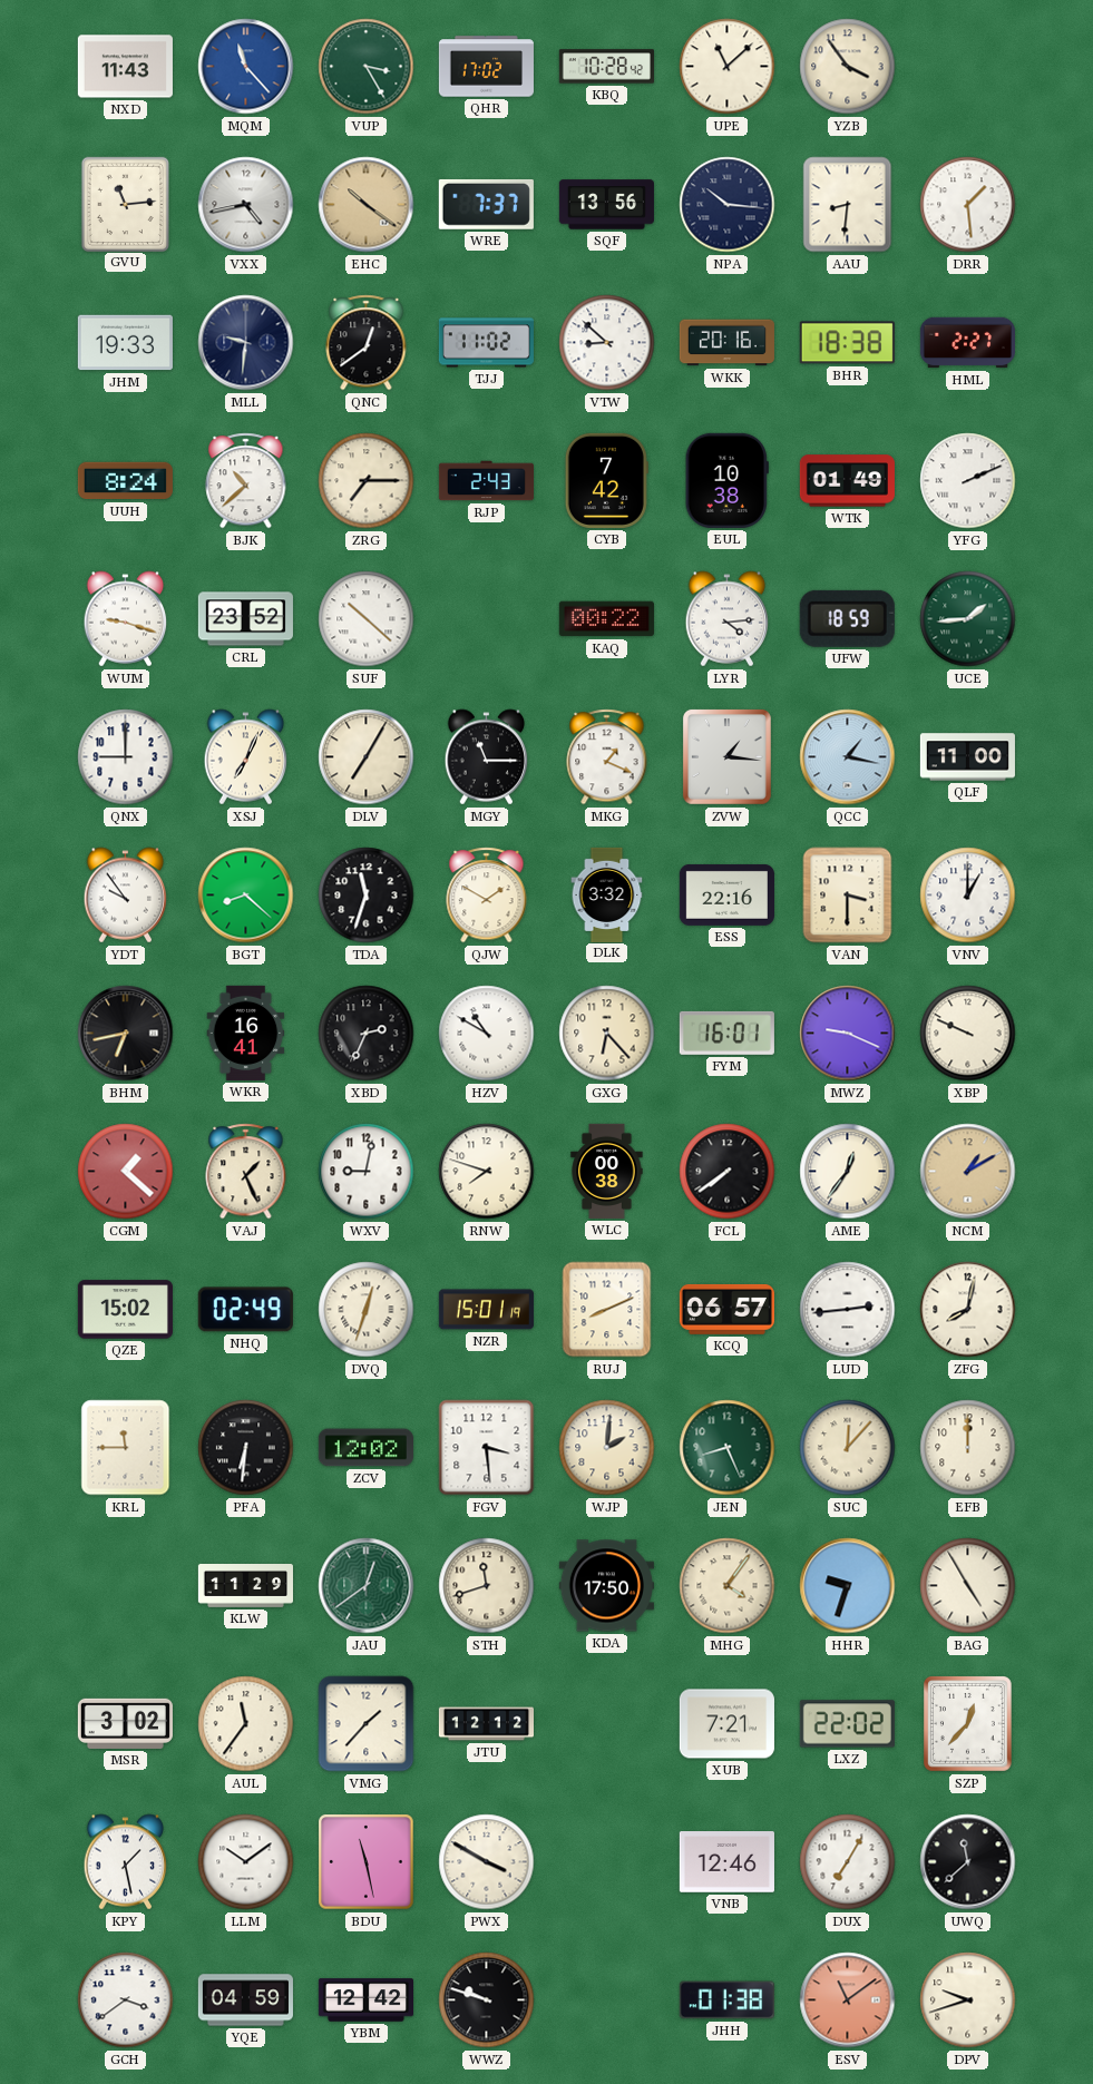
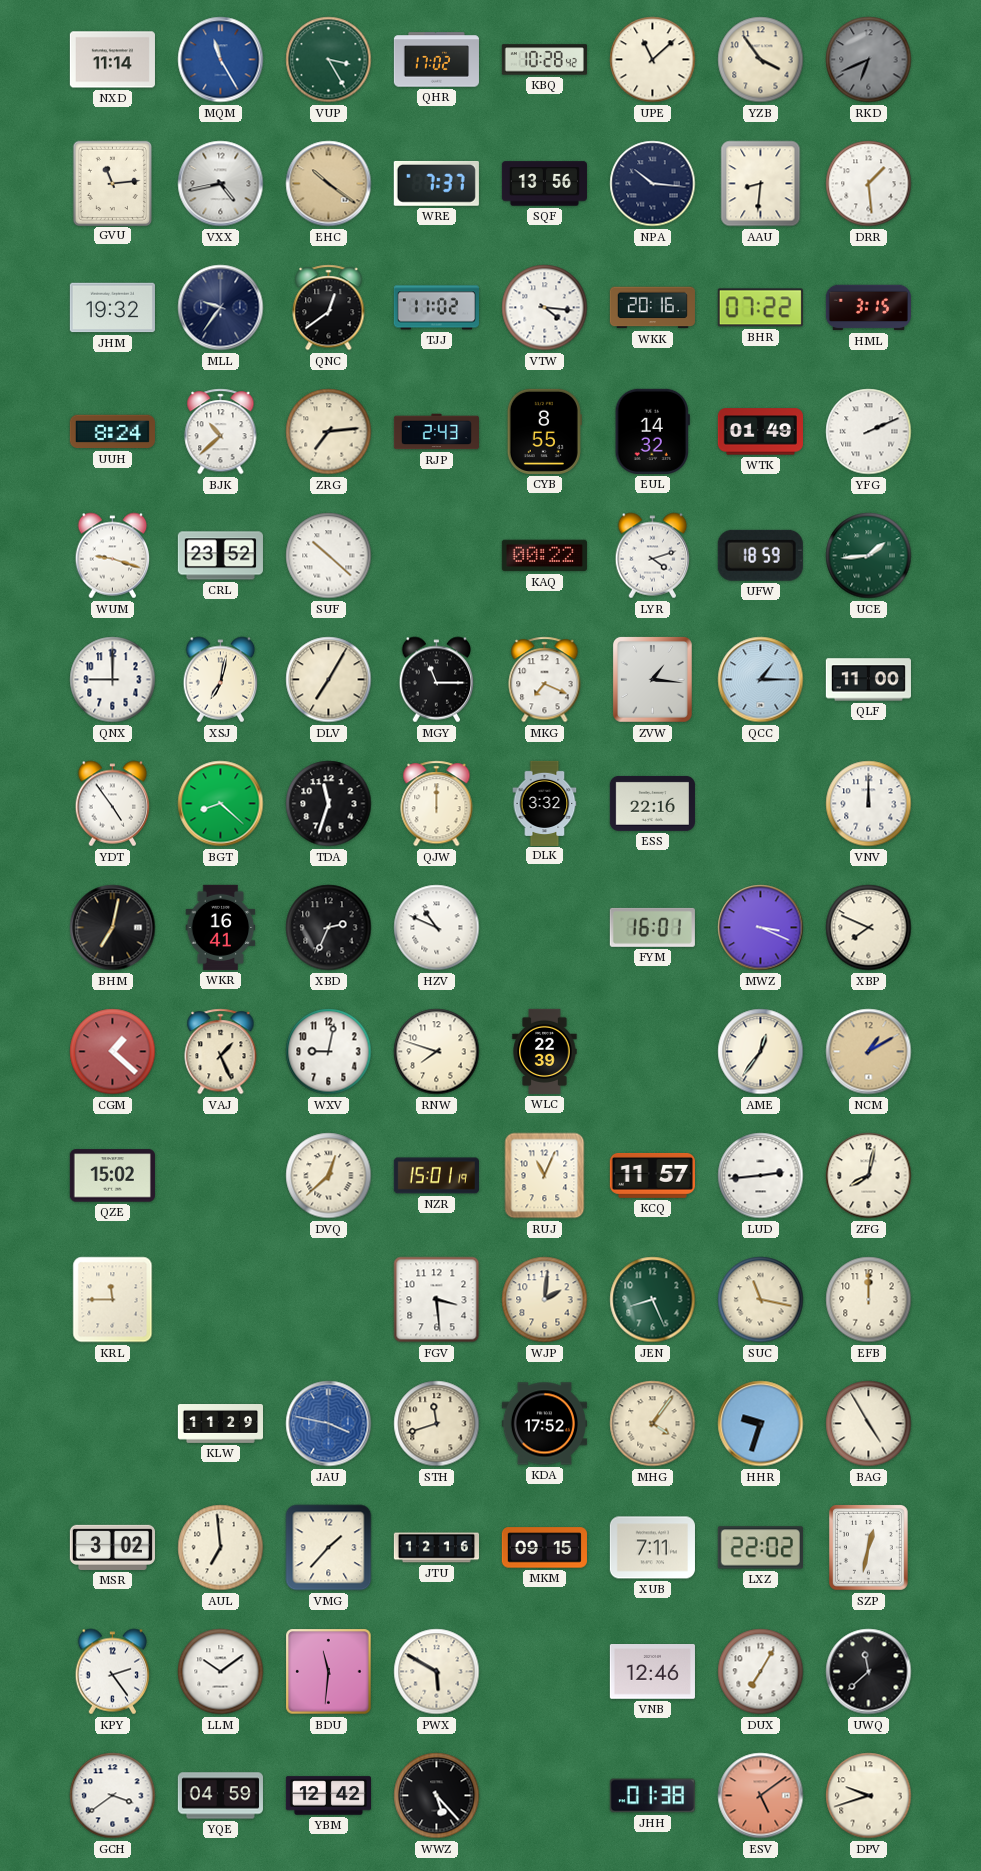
NXD: 11:43 -> 11:14 (112, 60)
MQM: 11:23 -> 11:25 (221, 60)
RKD: none -> 6:41 (869, 60)
JHM: 19:33 -> 19:32 (112, 308)
MLL: 9:31 -> 9:36 (221, 308)
VTW: 8:52 -> 4:16 (545, 308)
BHR: 18:38 -> 07:22 (760, 308)
HML: 2:27 -> 3:15 (868, 308)
ZRG: 7:15 -> 7:14 (329, 432)
CYB: 7:42 -> 8:55 (544, 431)
EUL: 10:38 -> 14:32 (652, 431)
LYR: 4:14 -> 4:12 (653, 556)
XSJ: 7:04 -> 7:02 (221, 680)
MKG: 1:19 -> 7:19 (545, 680)
QCC: 1:17 -> 1:15 (761, 680)
YDT: 9:54 -> 4:54 (113, 804)
QJW: 1:50 -> 12:00 (437, 804)
VAN: 3:30 -> none (848, 896)
VNV: 1:00 -> 12:00 (869, 804)
BHM: 6:43 -> 7:02 (113, 928)
HZV: 10:50 -> 10:49 (437, 928)
GXG: 6:23 -> none (607, 1034)
MWZ: 9:19 -> 3:19 (761, 928)
XBP: 9:49 -> 7:49 (869, 928)
WLC: 00:38 -> 22:39 (545, 1051)
FCL: 7:39 -> none (728, 1172)
NHQ: 02:49 -> none (245, 1310)
DVQ: 12:33 -> 12:38 (329, 1176)
RUJ: 8:11 -> 11:04 (545, 1176)
KCQ: 06:57 -> 11:57 (652, 1175)
PFA: 6:31 -> none (246, 1448)
ZCV: 12:02 -> none (365, 1448)
SUC: 12:07 -> 11:17 (761, 1300)
JAU: 12:39 -> 3:47 (329, 1424)
JAU dial: green -> blue (329, 1424)
KDA: 17:50 -> 17:52 (544, 1424)
AUL: 11:36 -> 6:59 (221, 1548)
JTU: 12:12 -> 12:16 (436, 1548)
MKM: none -> 09:15 (544, 1548)
XUB: 7:21 -> 7:11 (652, 1548)
SZP: 12:37 -> 12:32 (869, 1548)
KPY: 1:28 -> 2:24 (113, 1672)
BDU: 11:28 -> 11:31 (329, 1672)
PWX: 3:50 -> 5:50 (437, 1672)
WWZ: 9:48 -> 5:23 (437, 1796)
ESV: 11:09 -> 5:09 (761, 1796)
